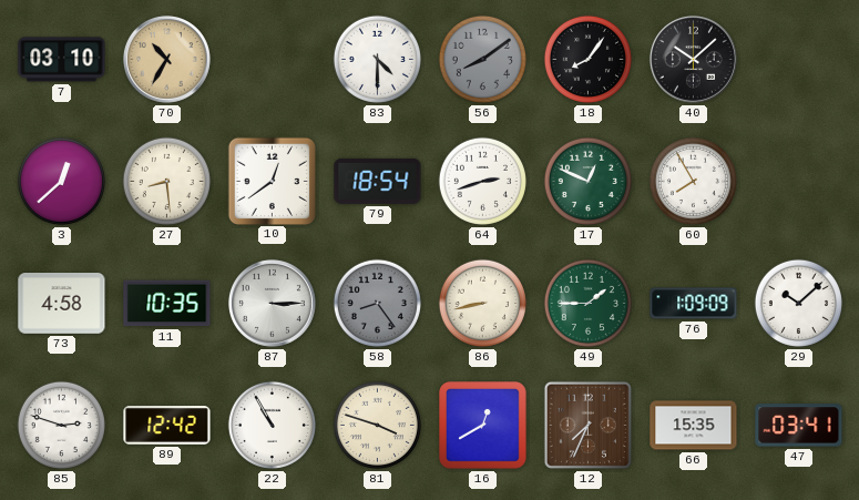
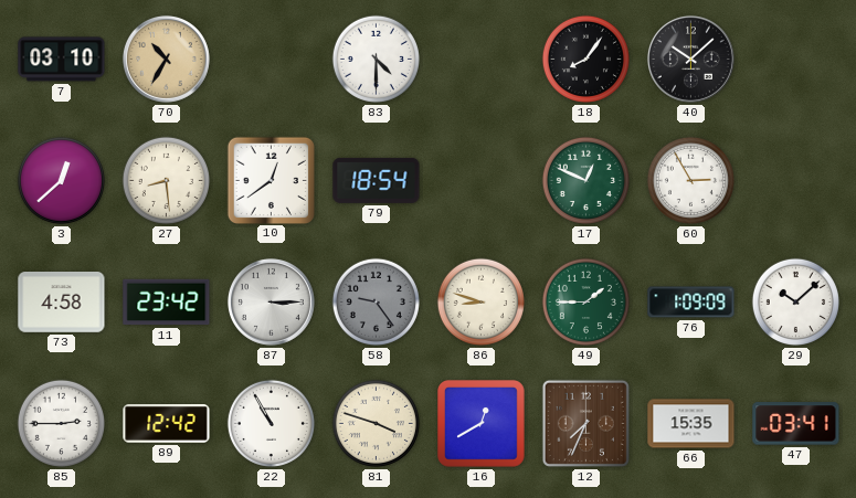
56: 8:09 -> none (482, 59)
64: 2:42 -> none (482, 181)
60: 7:55 -> 2:55 (690, 180)
11: 10:35 -> 23:42 (167, 303)
58: 8:24 -> 9:24 (376, 301)
86: 8:43 -> 8:48 (480, 301)
85: 2:48 -> 2:45 (61, 423)
